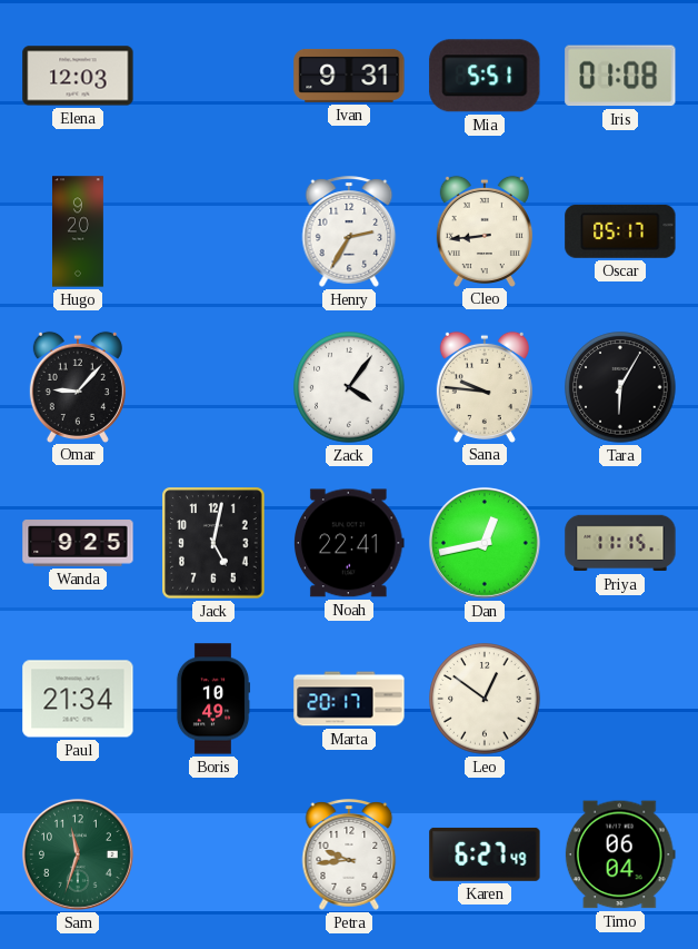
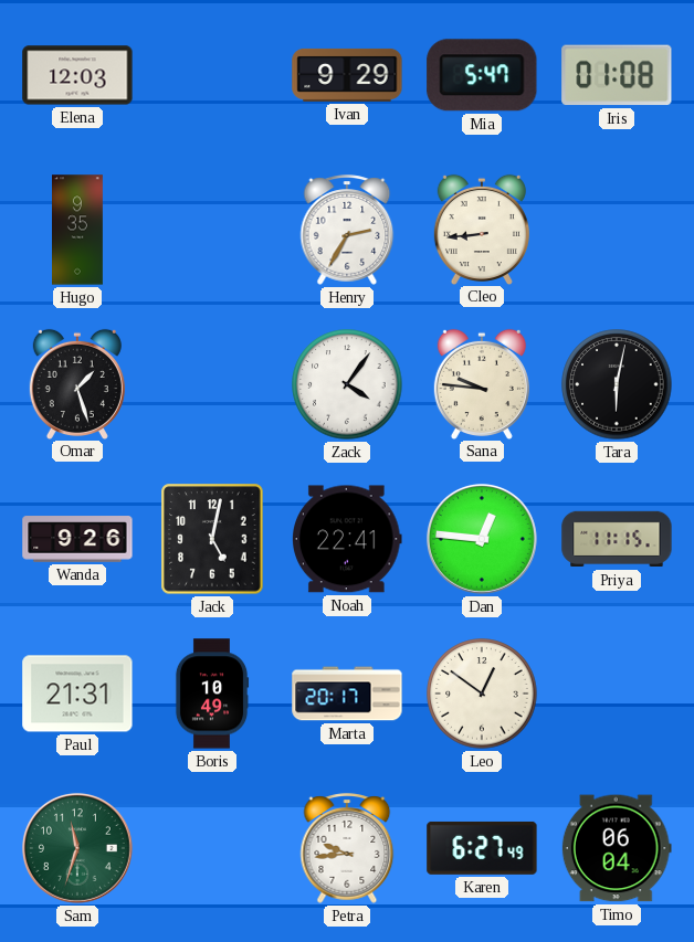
Ivan: 9:31 -> 9:29 (347, 75)
Mia: 5:51 -> 5:47 (482, 75)
Hugo: 9:20 -> 9:35 (78, 230)
Oscar: 05:17 -> none (620, 231)
Omar: 9:07 -> 1:27 (77, 383)
Tara: 6:05 -> 6:02 (617, 384)
Wanda: 9:25 -> 9:26 (77, 539)
Dan: 12:43 -> 12:46 (482, 539)
Paul: 21:34 -> 21:31 (77, 694)
